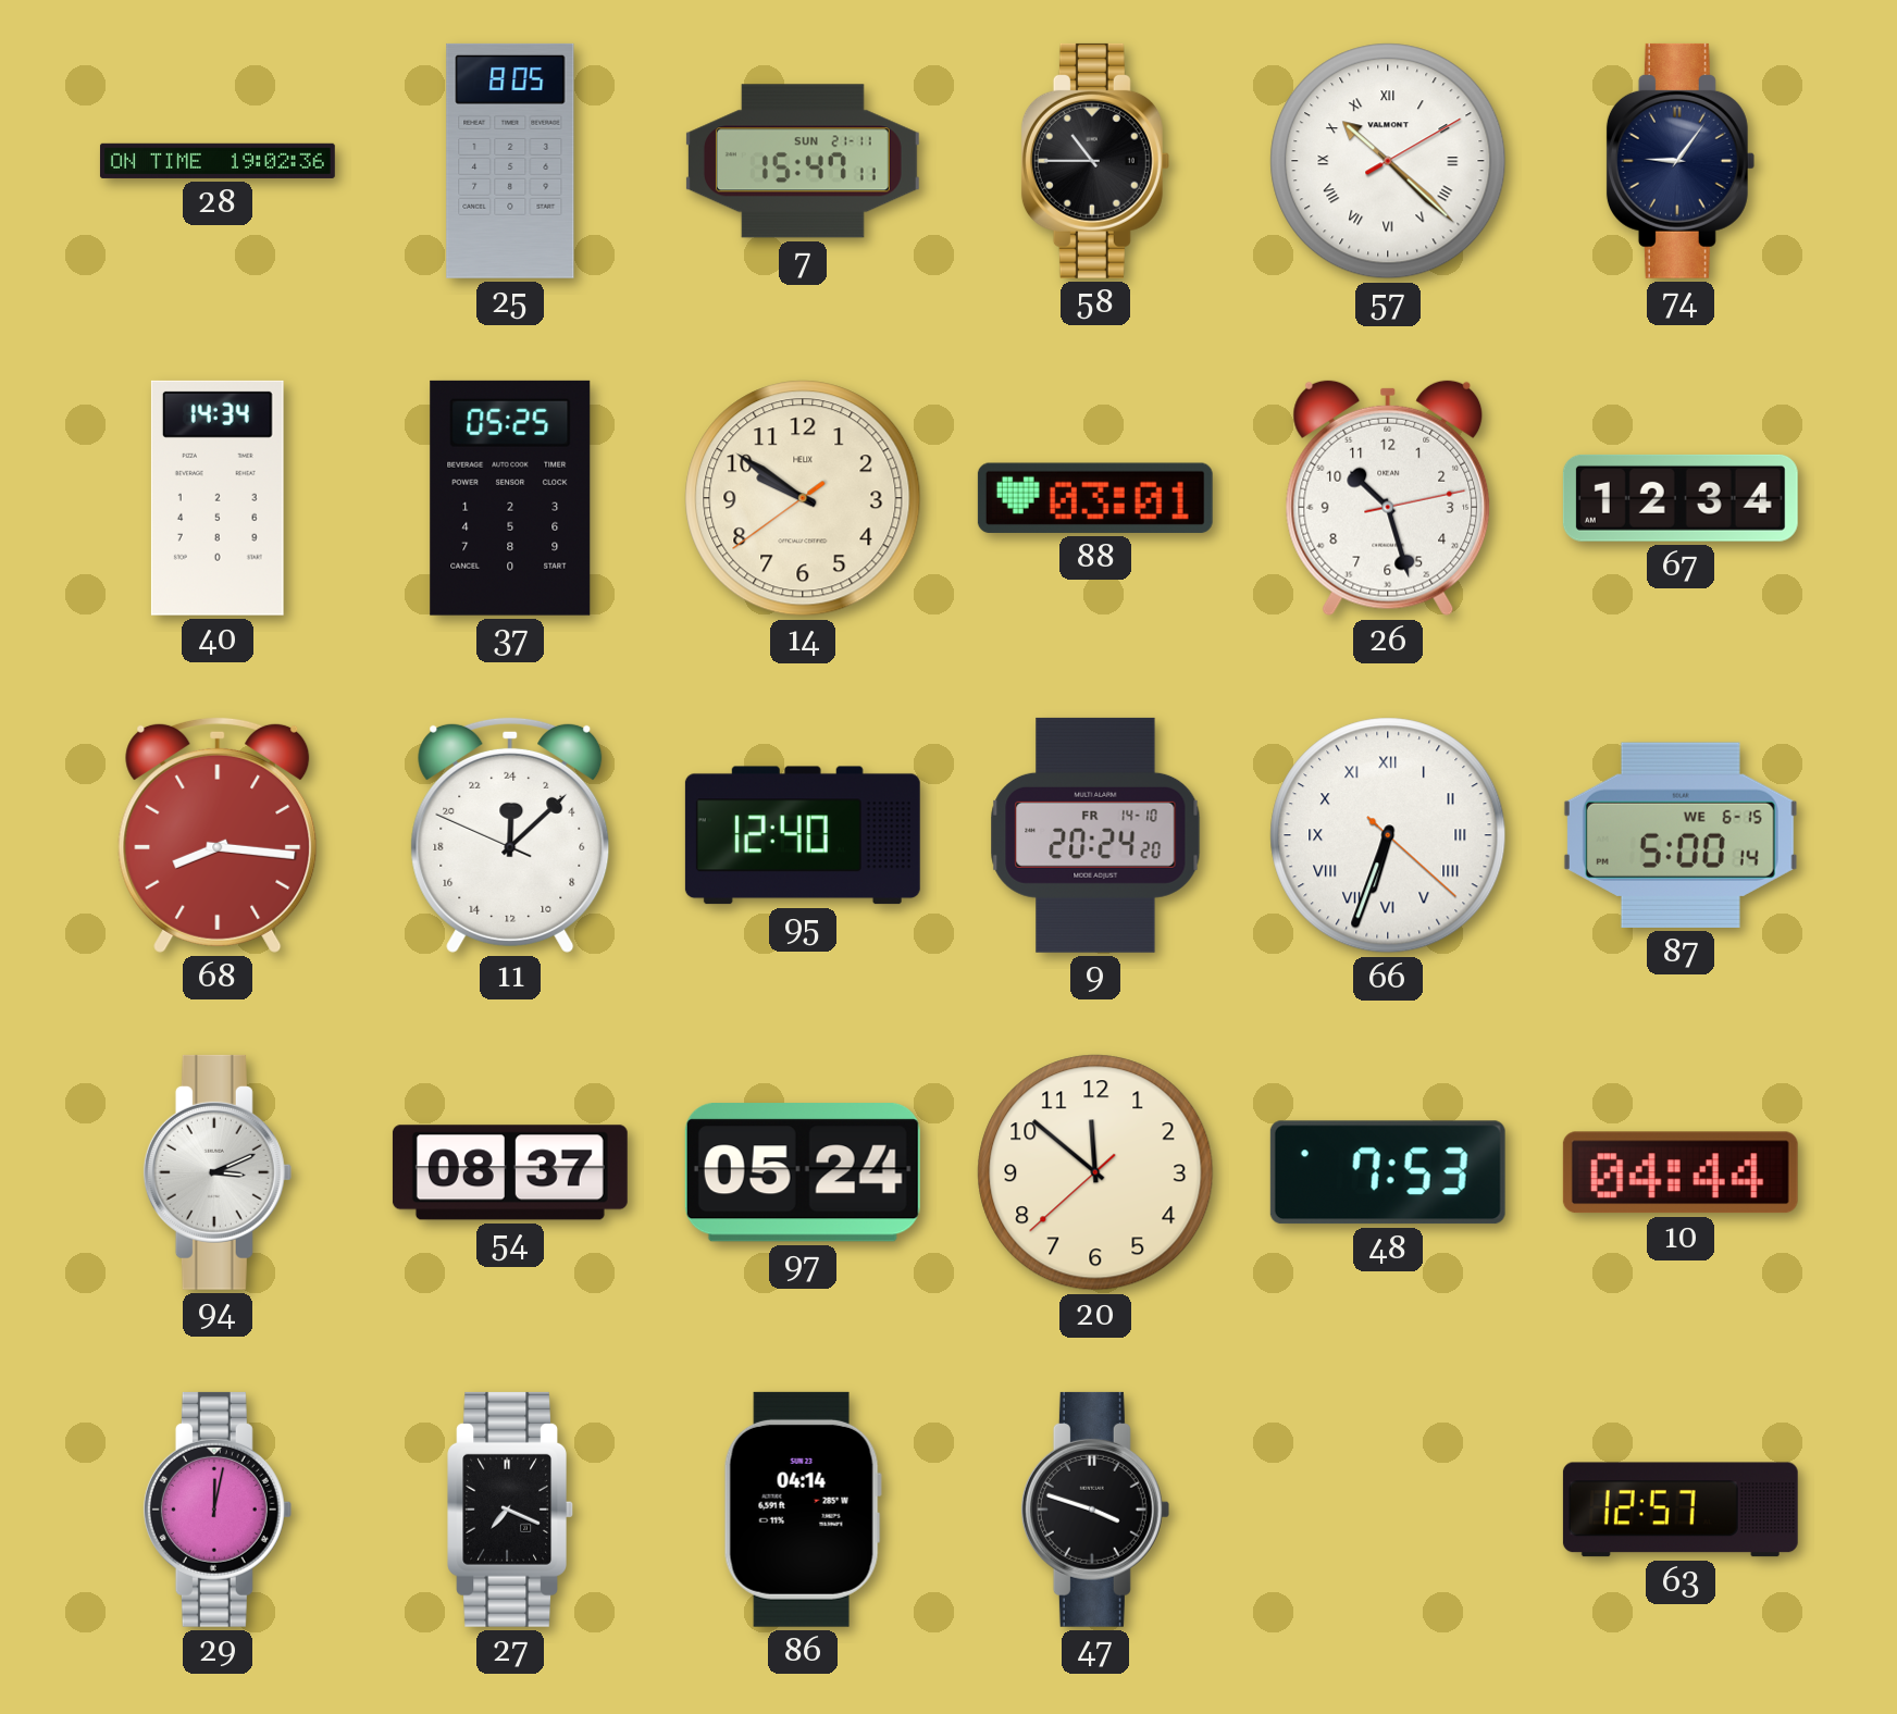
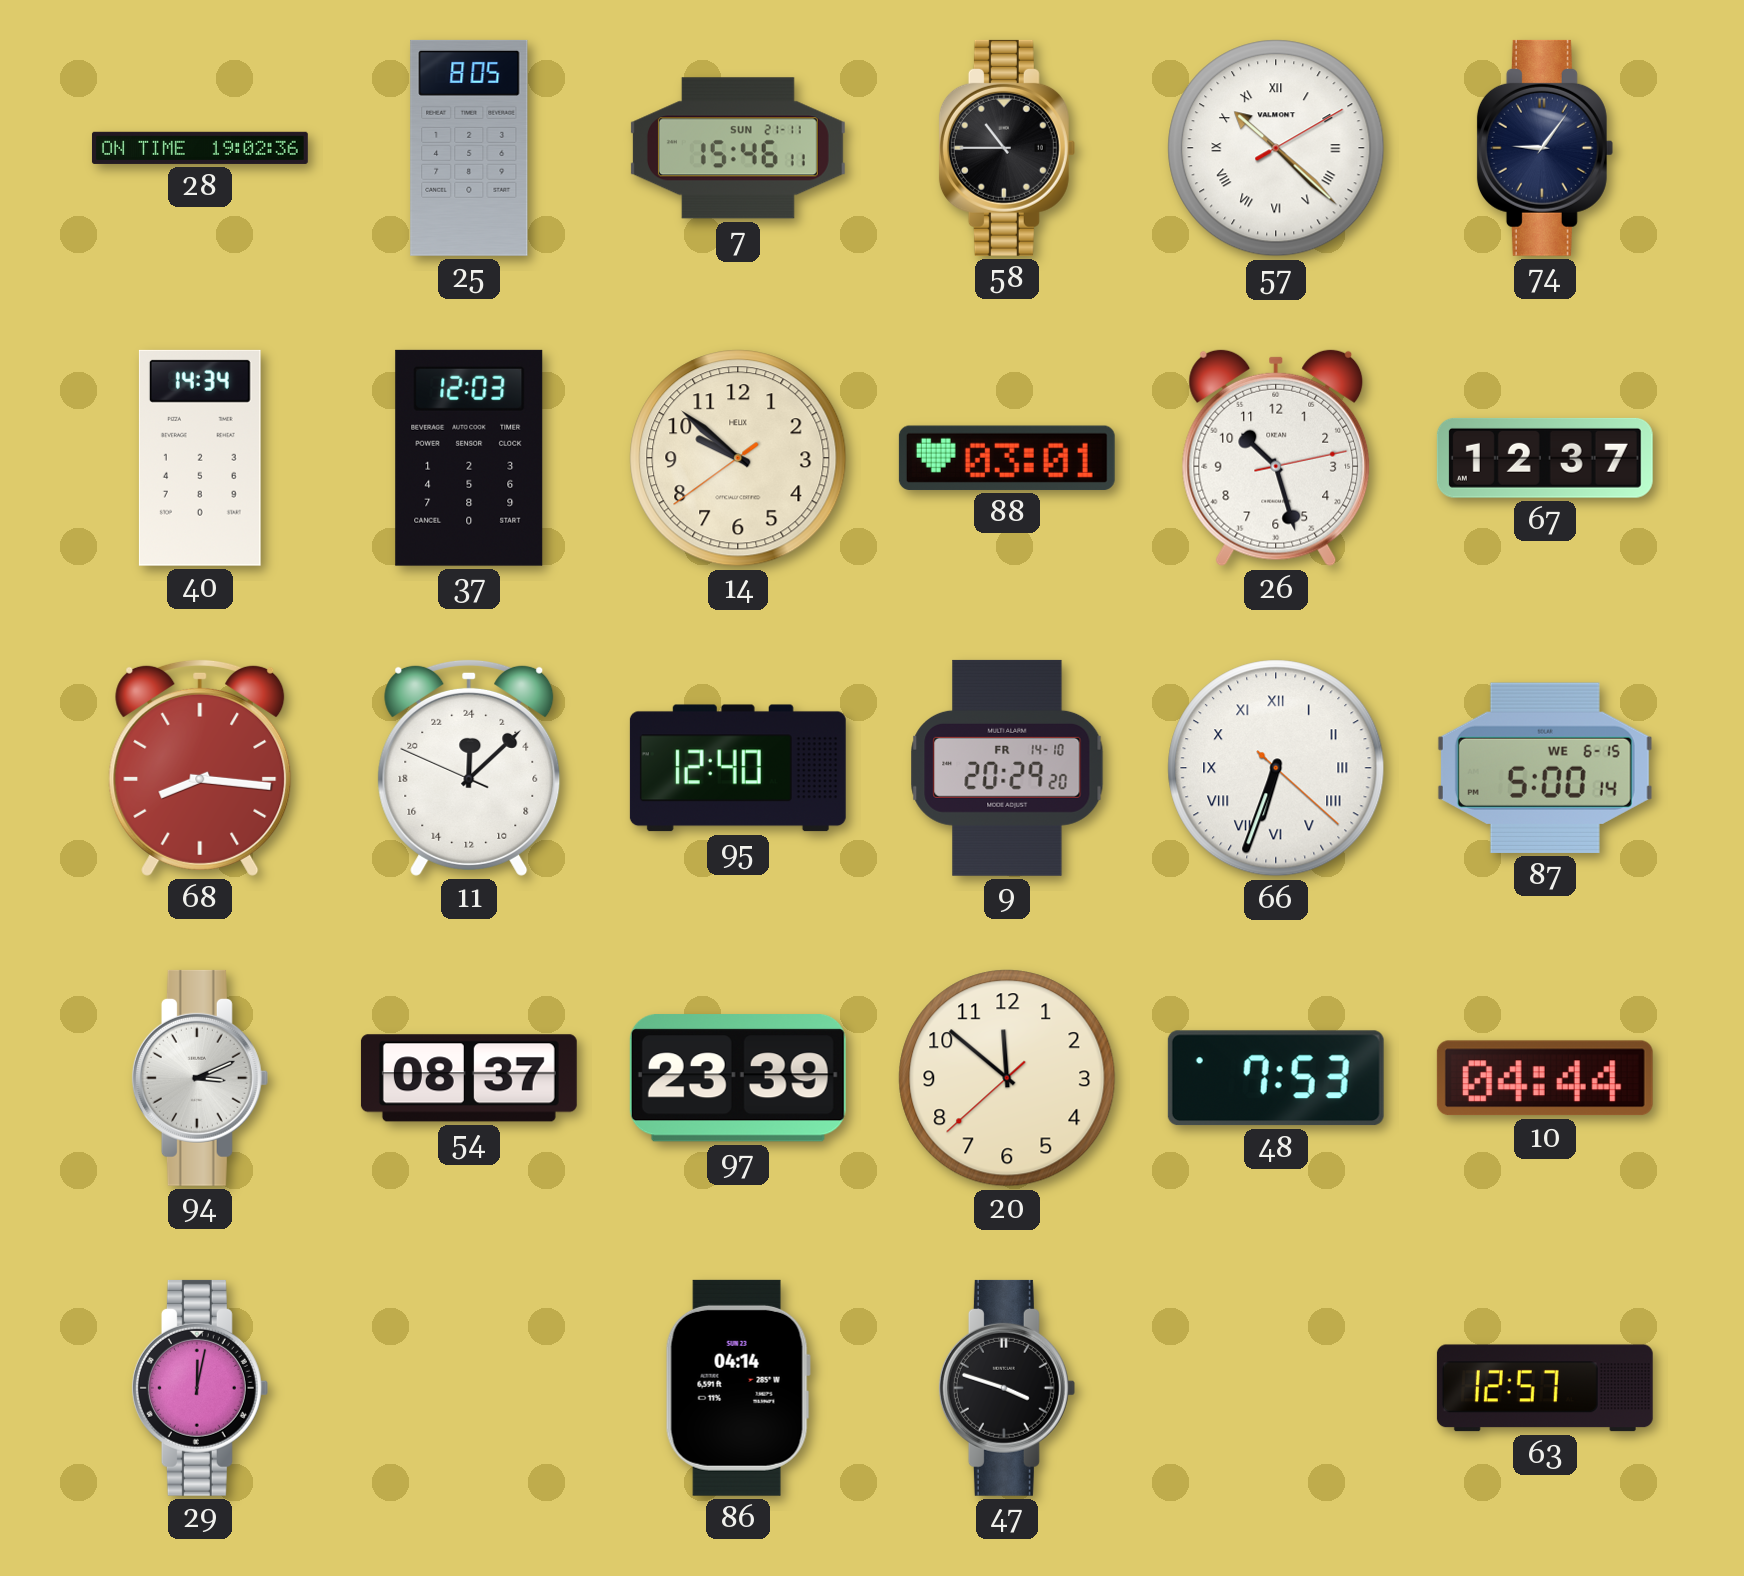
7: 15:47 -> 15:46 (738, 148)
37: 05:25 -> 12:03 (469, 458)
14: 9:50 -> 9:51 (738, 458)
67: 12:34 -> 12:37 (1545, 458)
9: 20:24 -> 20:29 (1007, 768)
97: 05:24 -> 23:39 (738, 1078)
27: 7:19 -> none (510, 1510)
